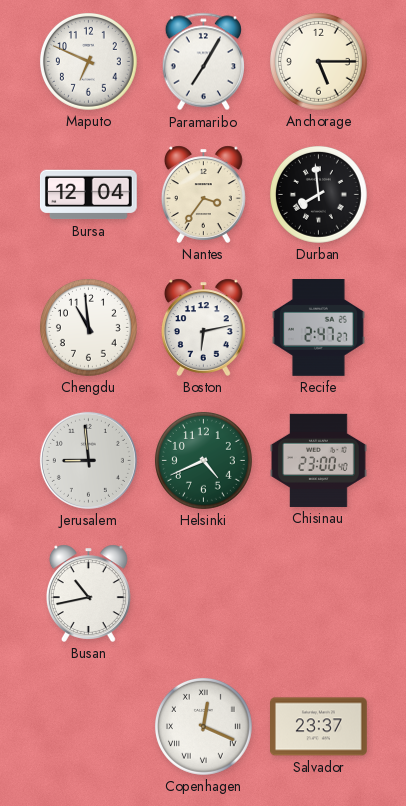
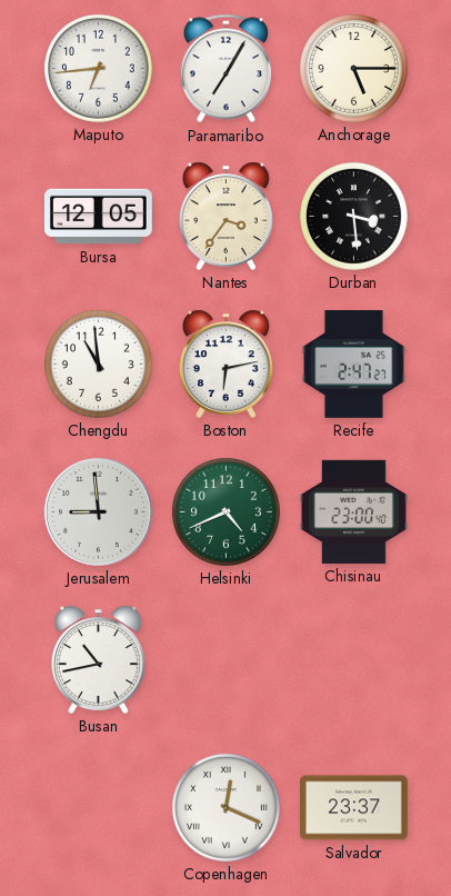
Maputo: 6:49 -> 6:44 (98, 68)
Bursa: 12:04 -> 12:05 (99, 217)
Durban: 7:59 -> 3:29 (353, 216)
